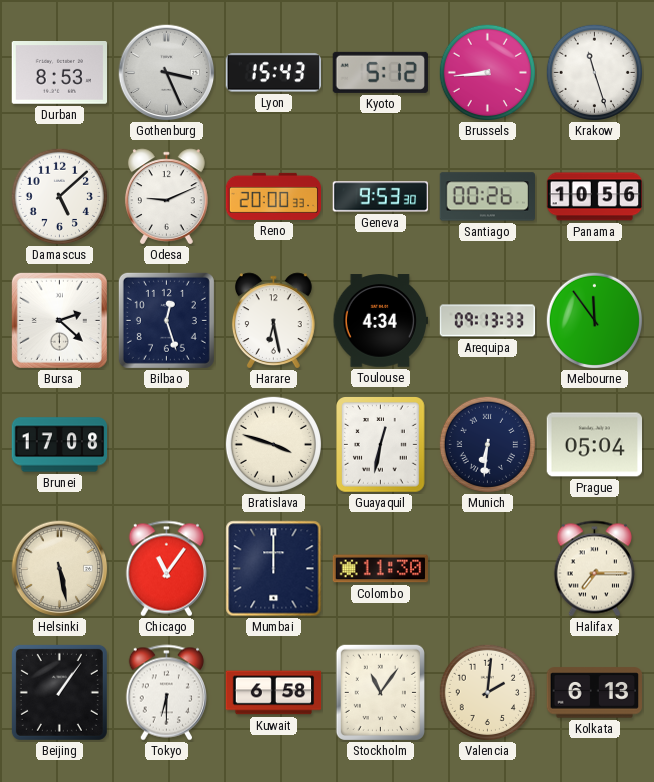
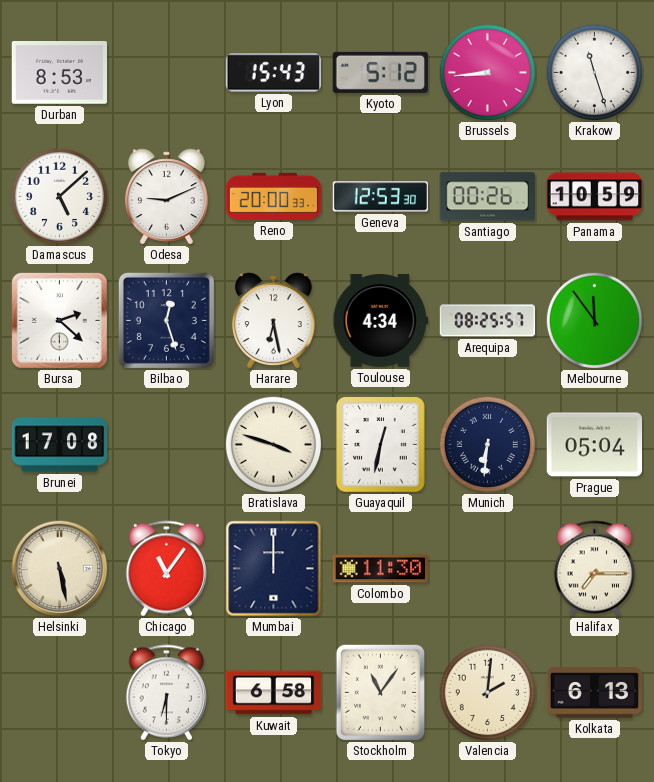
Gothenburg: 3:26 -> none (167, 73)
Geneva: 9:53 -> 12:53 (380, 197)
Panama: 10:56 -> 10:59 (595, 197)
Arequipa: 09:13 -> 08:25 (488, 321)
Beijing: 1:06 -> none (59, 692)
